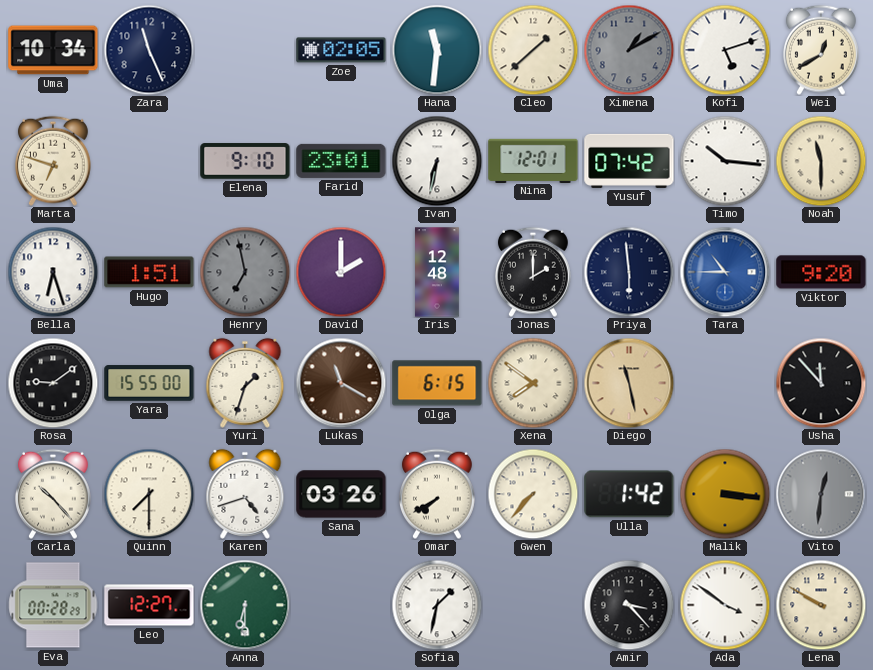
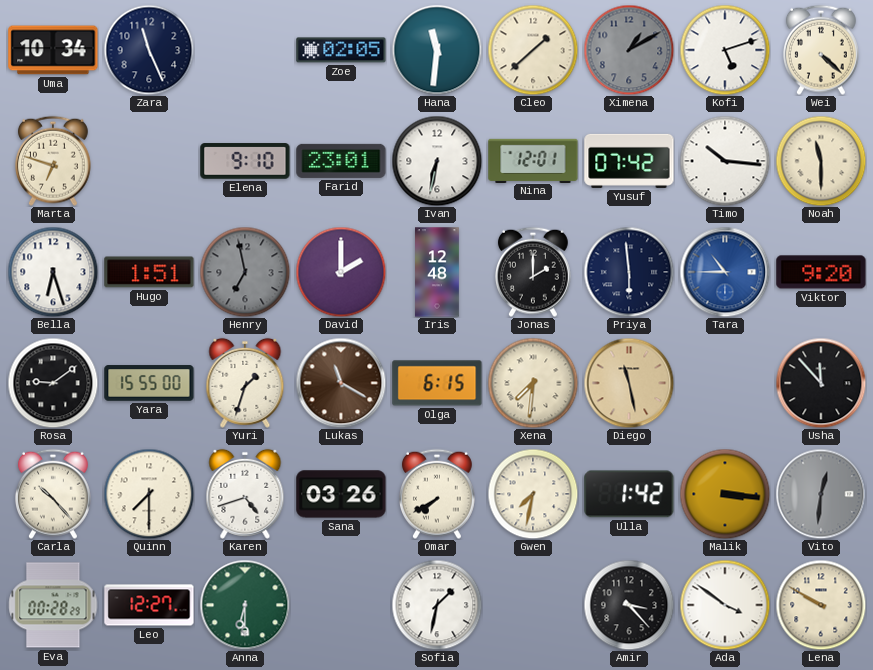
Wei: 12:40 -> 4:22 (821, 50)
Xena: 7:51 -> 7:31 (533, 383)
Gwen: 7:37 -> 7:32 (533, 494)
